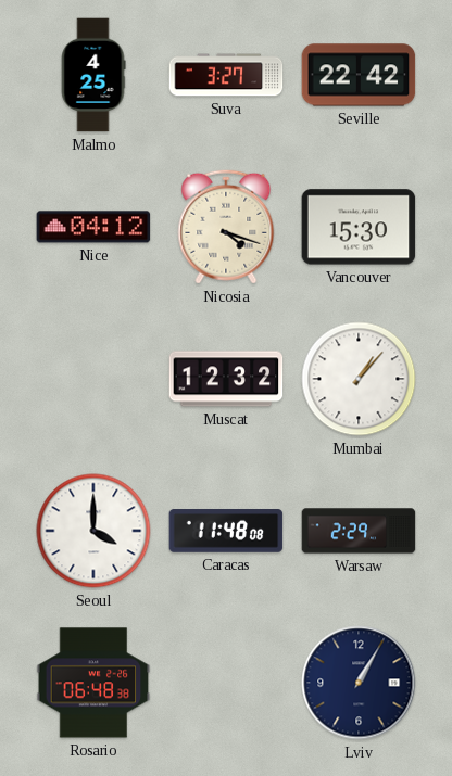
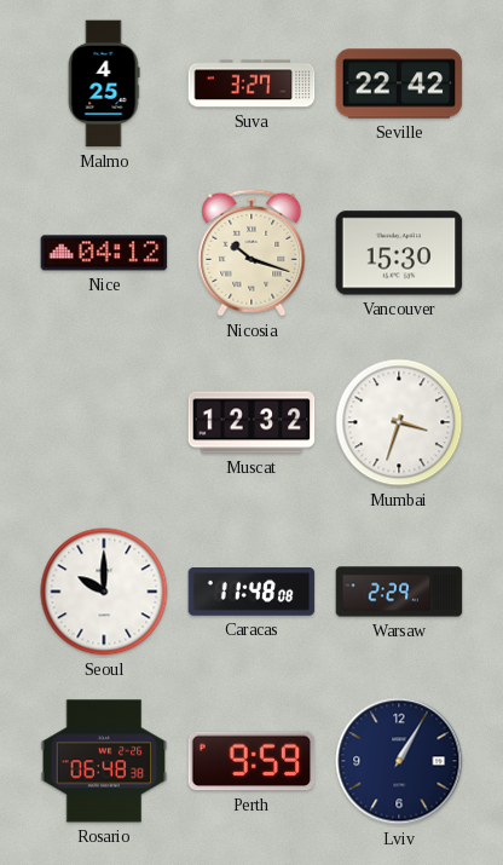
Nicosia: 4:18 -> 10:18 (251, 253)
Mumbai: 1:07 -> 3:33 (399, 422)
Seoul: 4:00 -> 10:00 (104, 592)
Perth: none -> 9:59 (251, 761)
